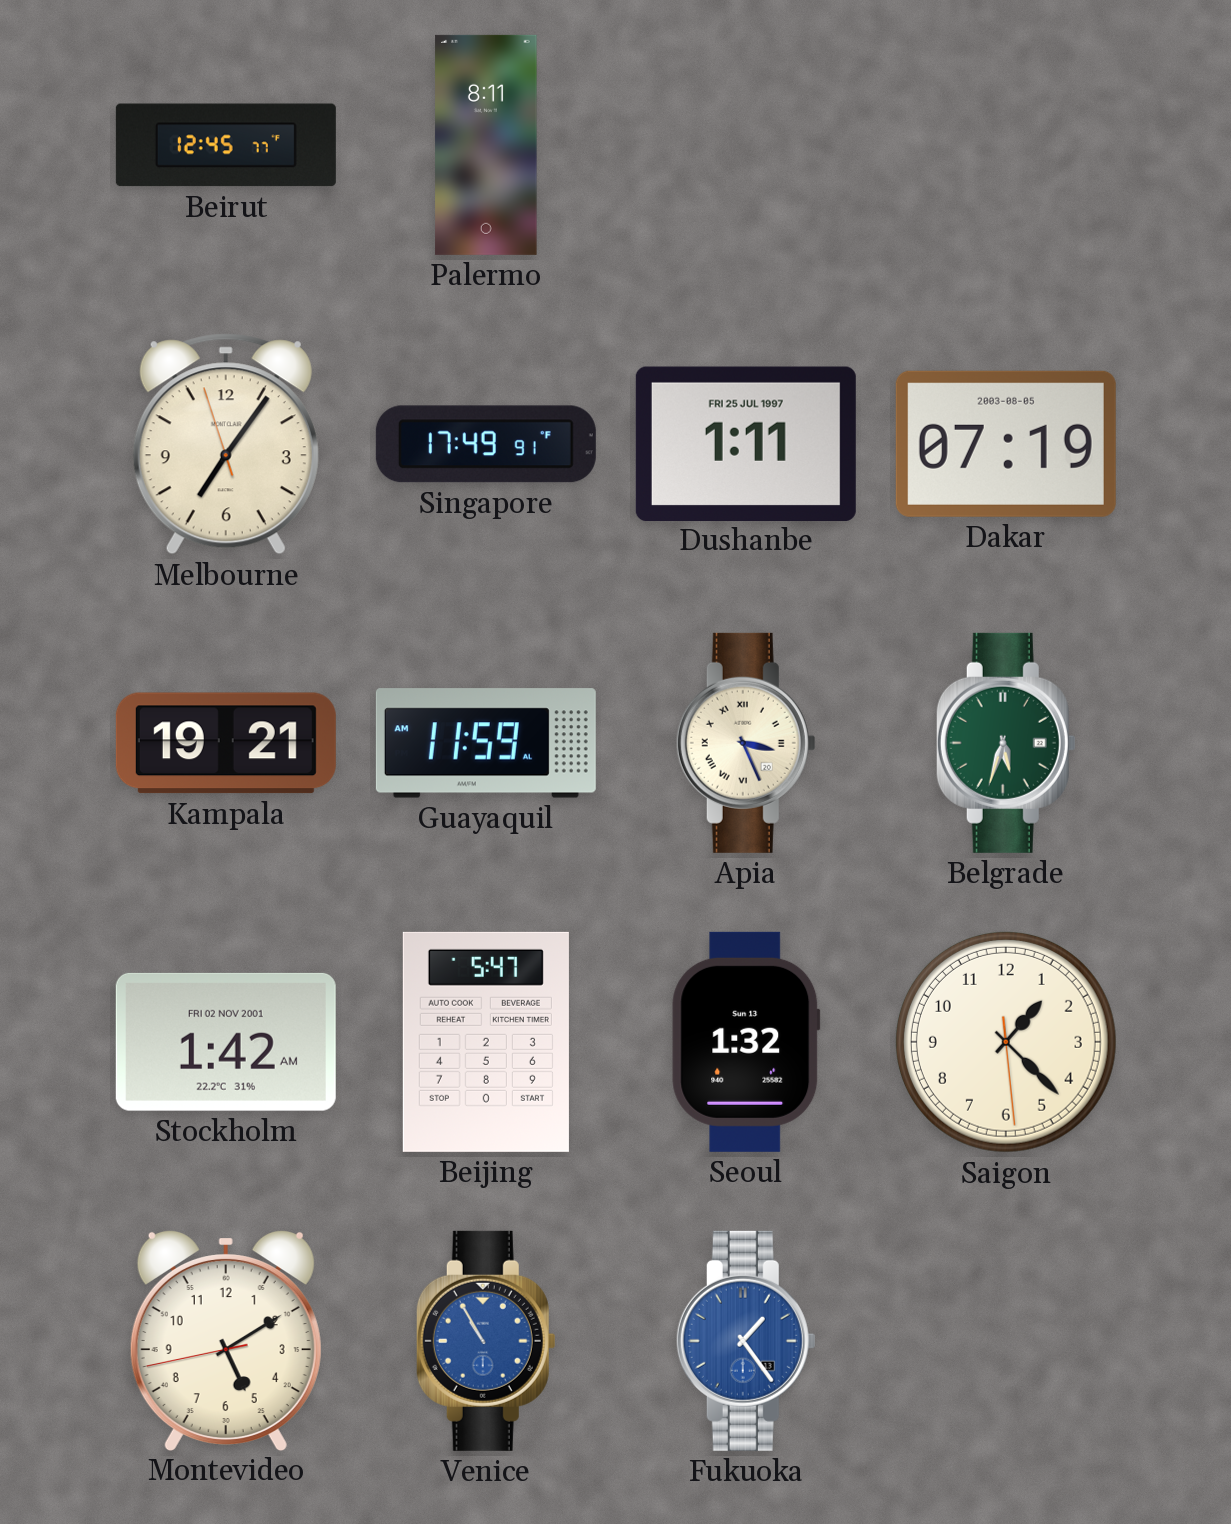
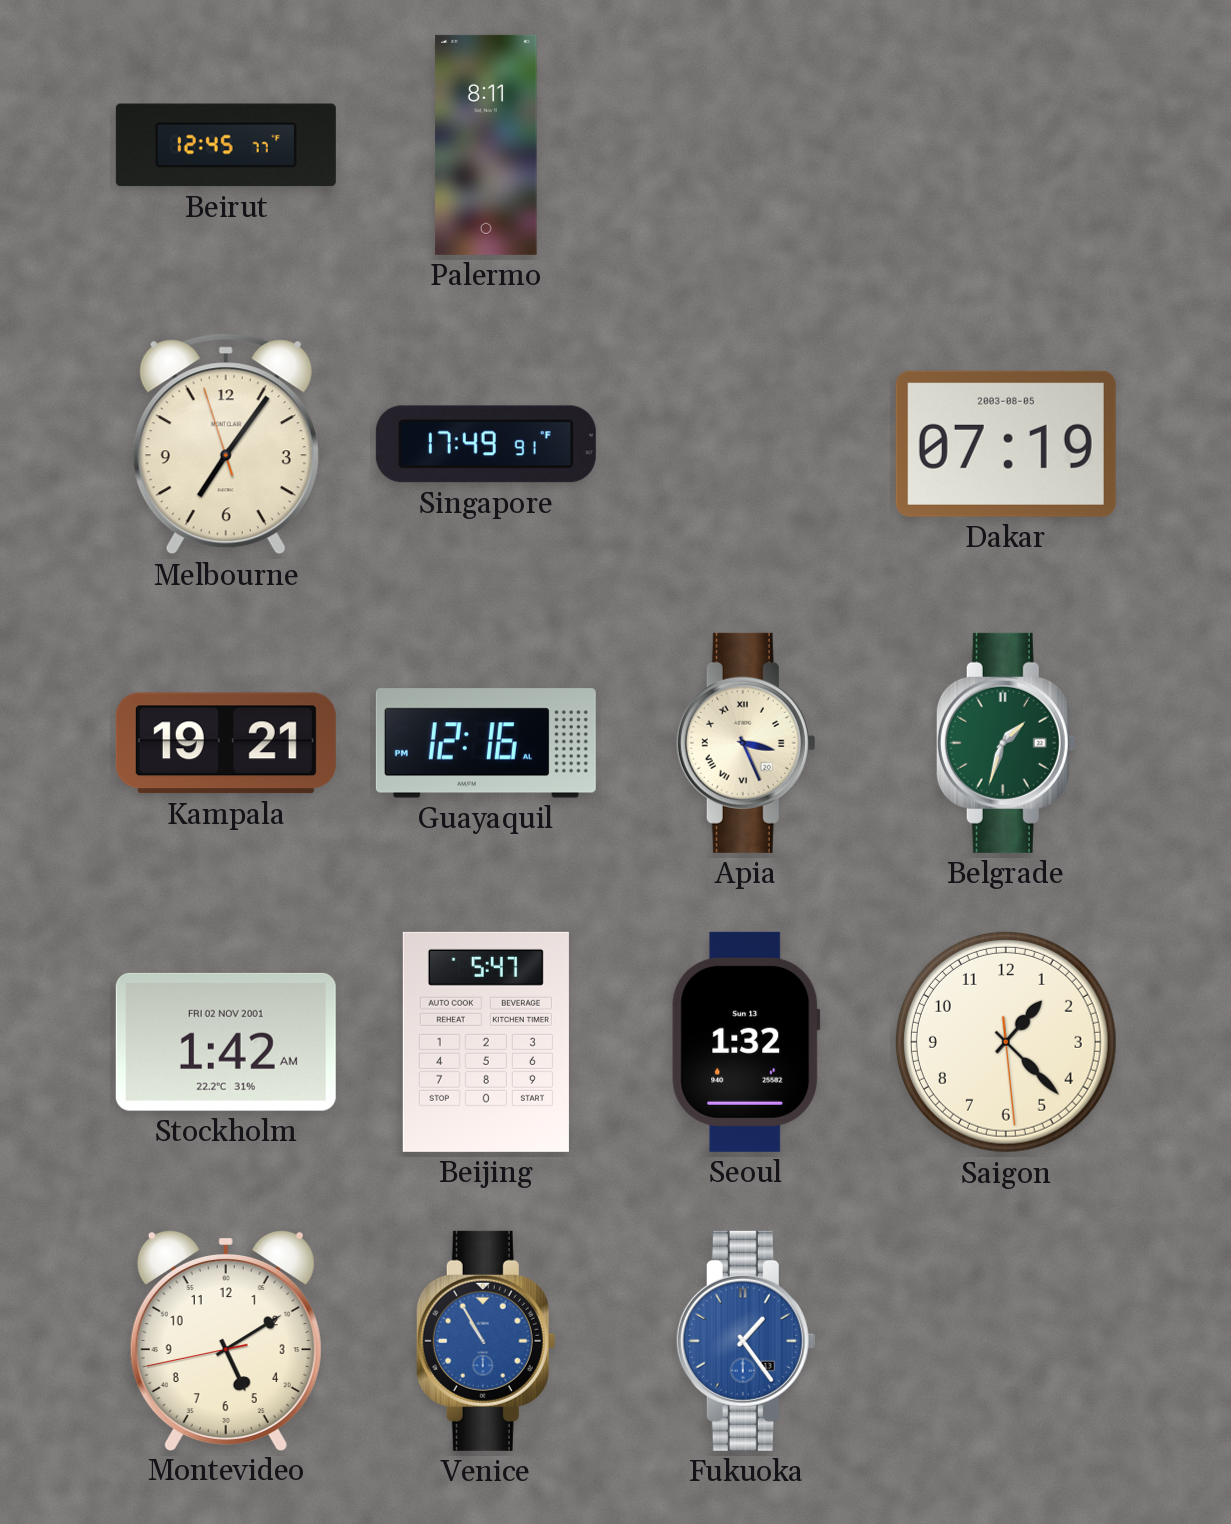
Dushanbe: 1:11 -> none (746, 443)
Guayaquil: 11:59 -> 12:16 (486, 743)
Belgrade: 5:33 -> 1:33 (1006, 743)
